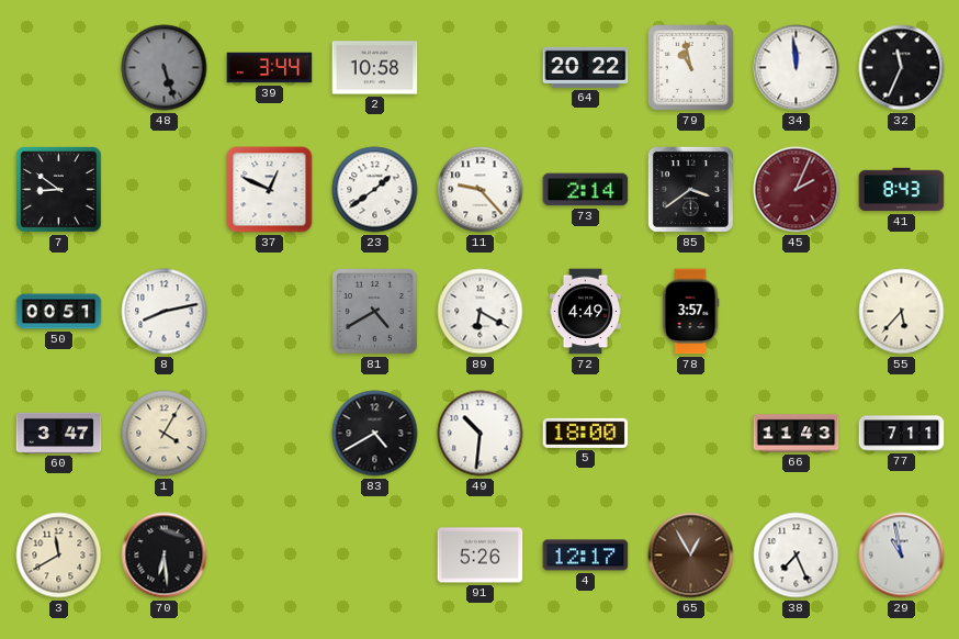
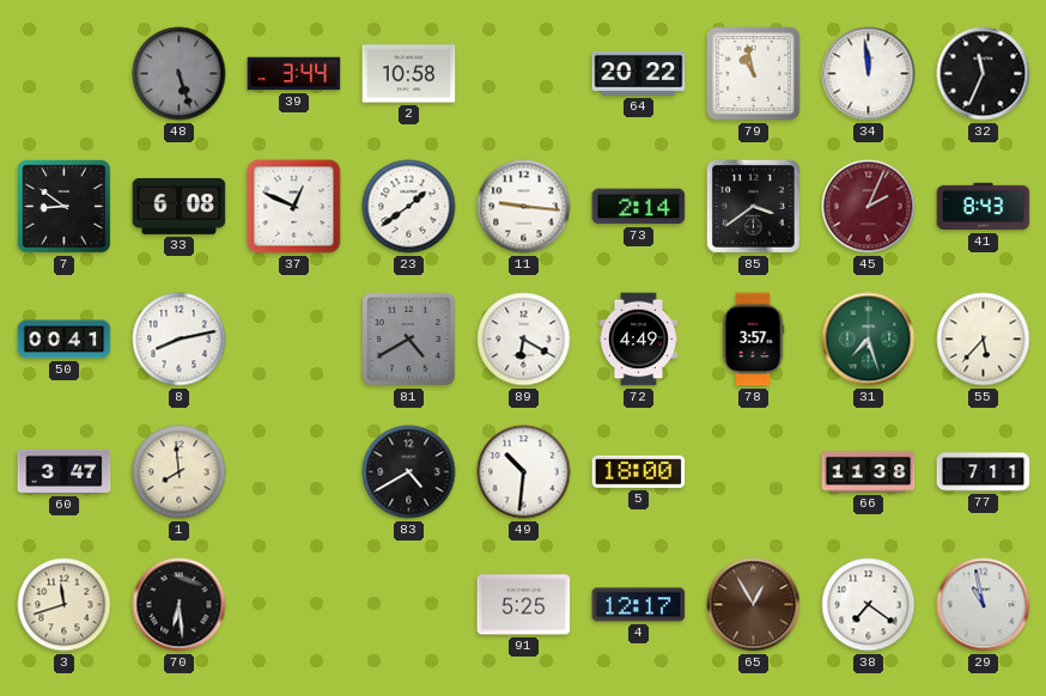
33: none -> 6:08 (180, 206)
11: 9:23 -> 9:16 (524, 207)
50: 00:51 -> 00:41 (65, 340)
31: none -> 7:27 (869, 340)
1: 4:05 -> 7:59 (180, 472)
66: 11:43 -> 11:38 (869, 472)
3: 11:40 -> 11:42 (65, 605)
91: 5:26 -> 5:25 (524, 605)
38: 7:26 -> 7:21 (869, 605)
